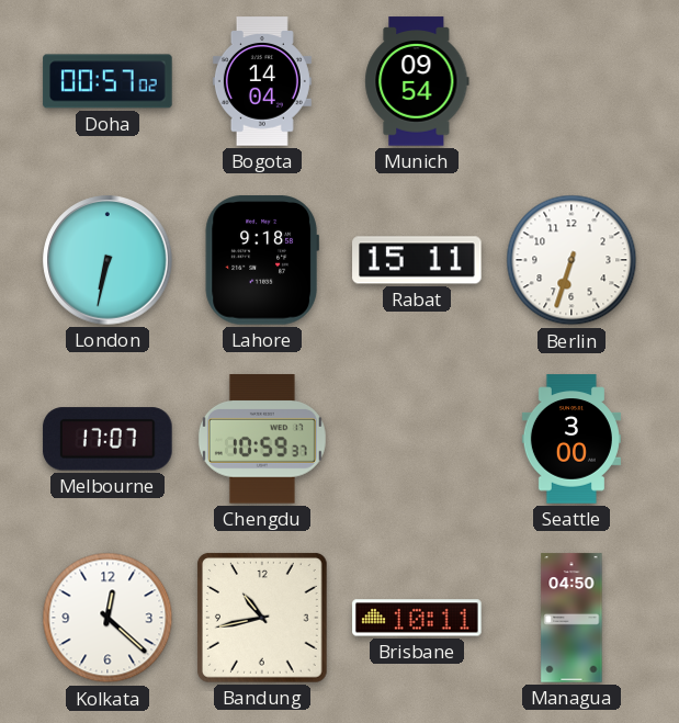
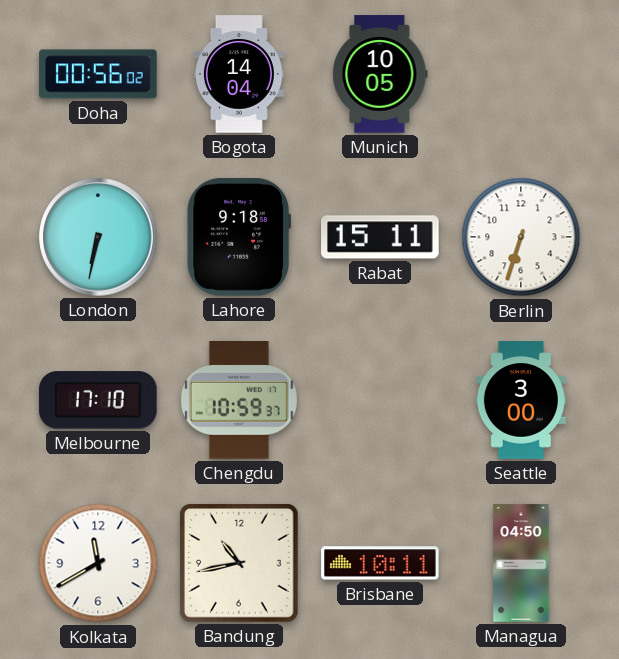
Doha: 00:57 -> 00:56 (98, 74)
Munich: 09:54 -> 10:05 (380, 74)
Melbourne: 17:07 -> 17:10 (98, 400)
Kolkata: 12:22 -> 11:40 (98, 563)
